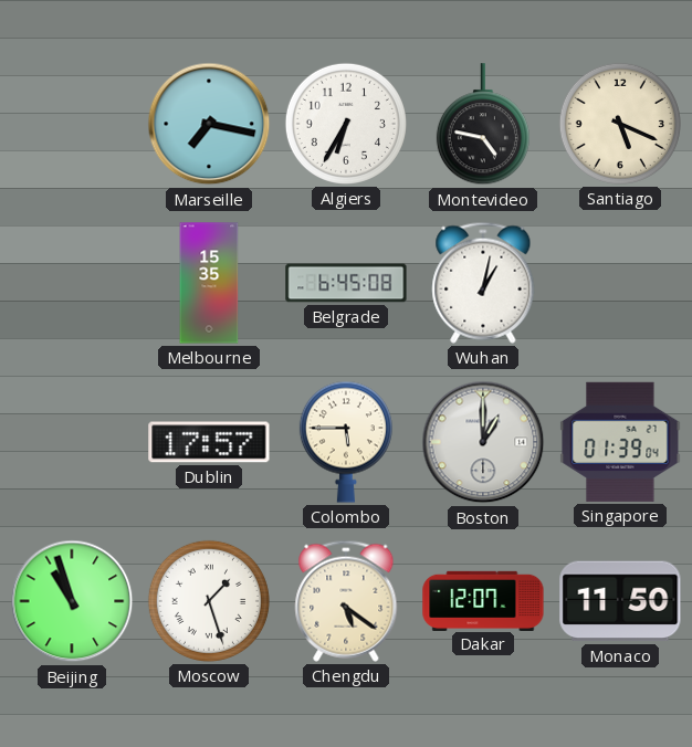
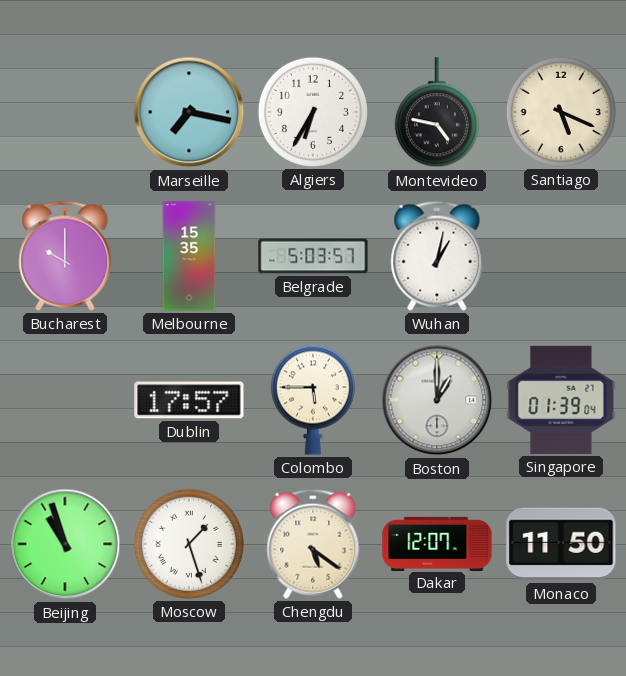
Bucharest: none -> 10:00 (65, 256)
Belgrade: 6:45 -> 5:03 (313, 256)
